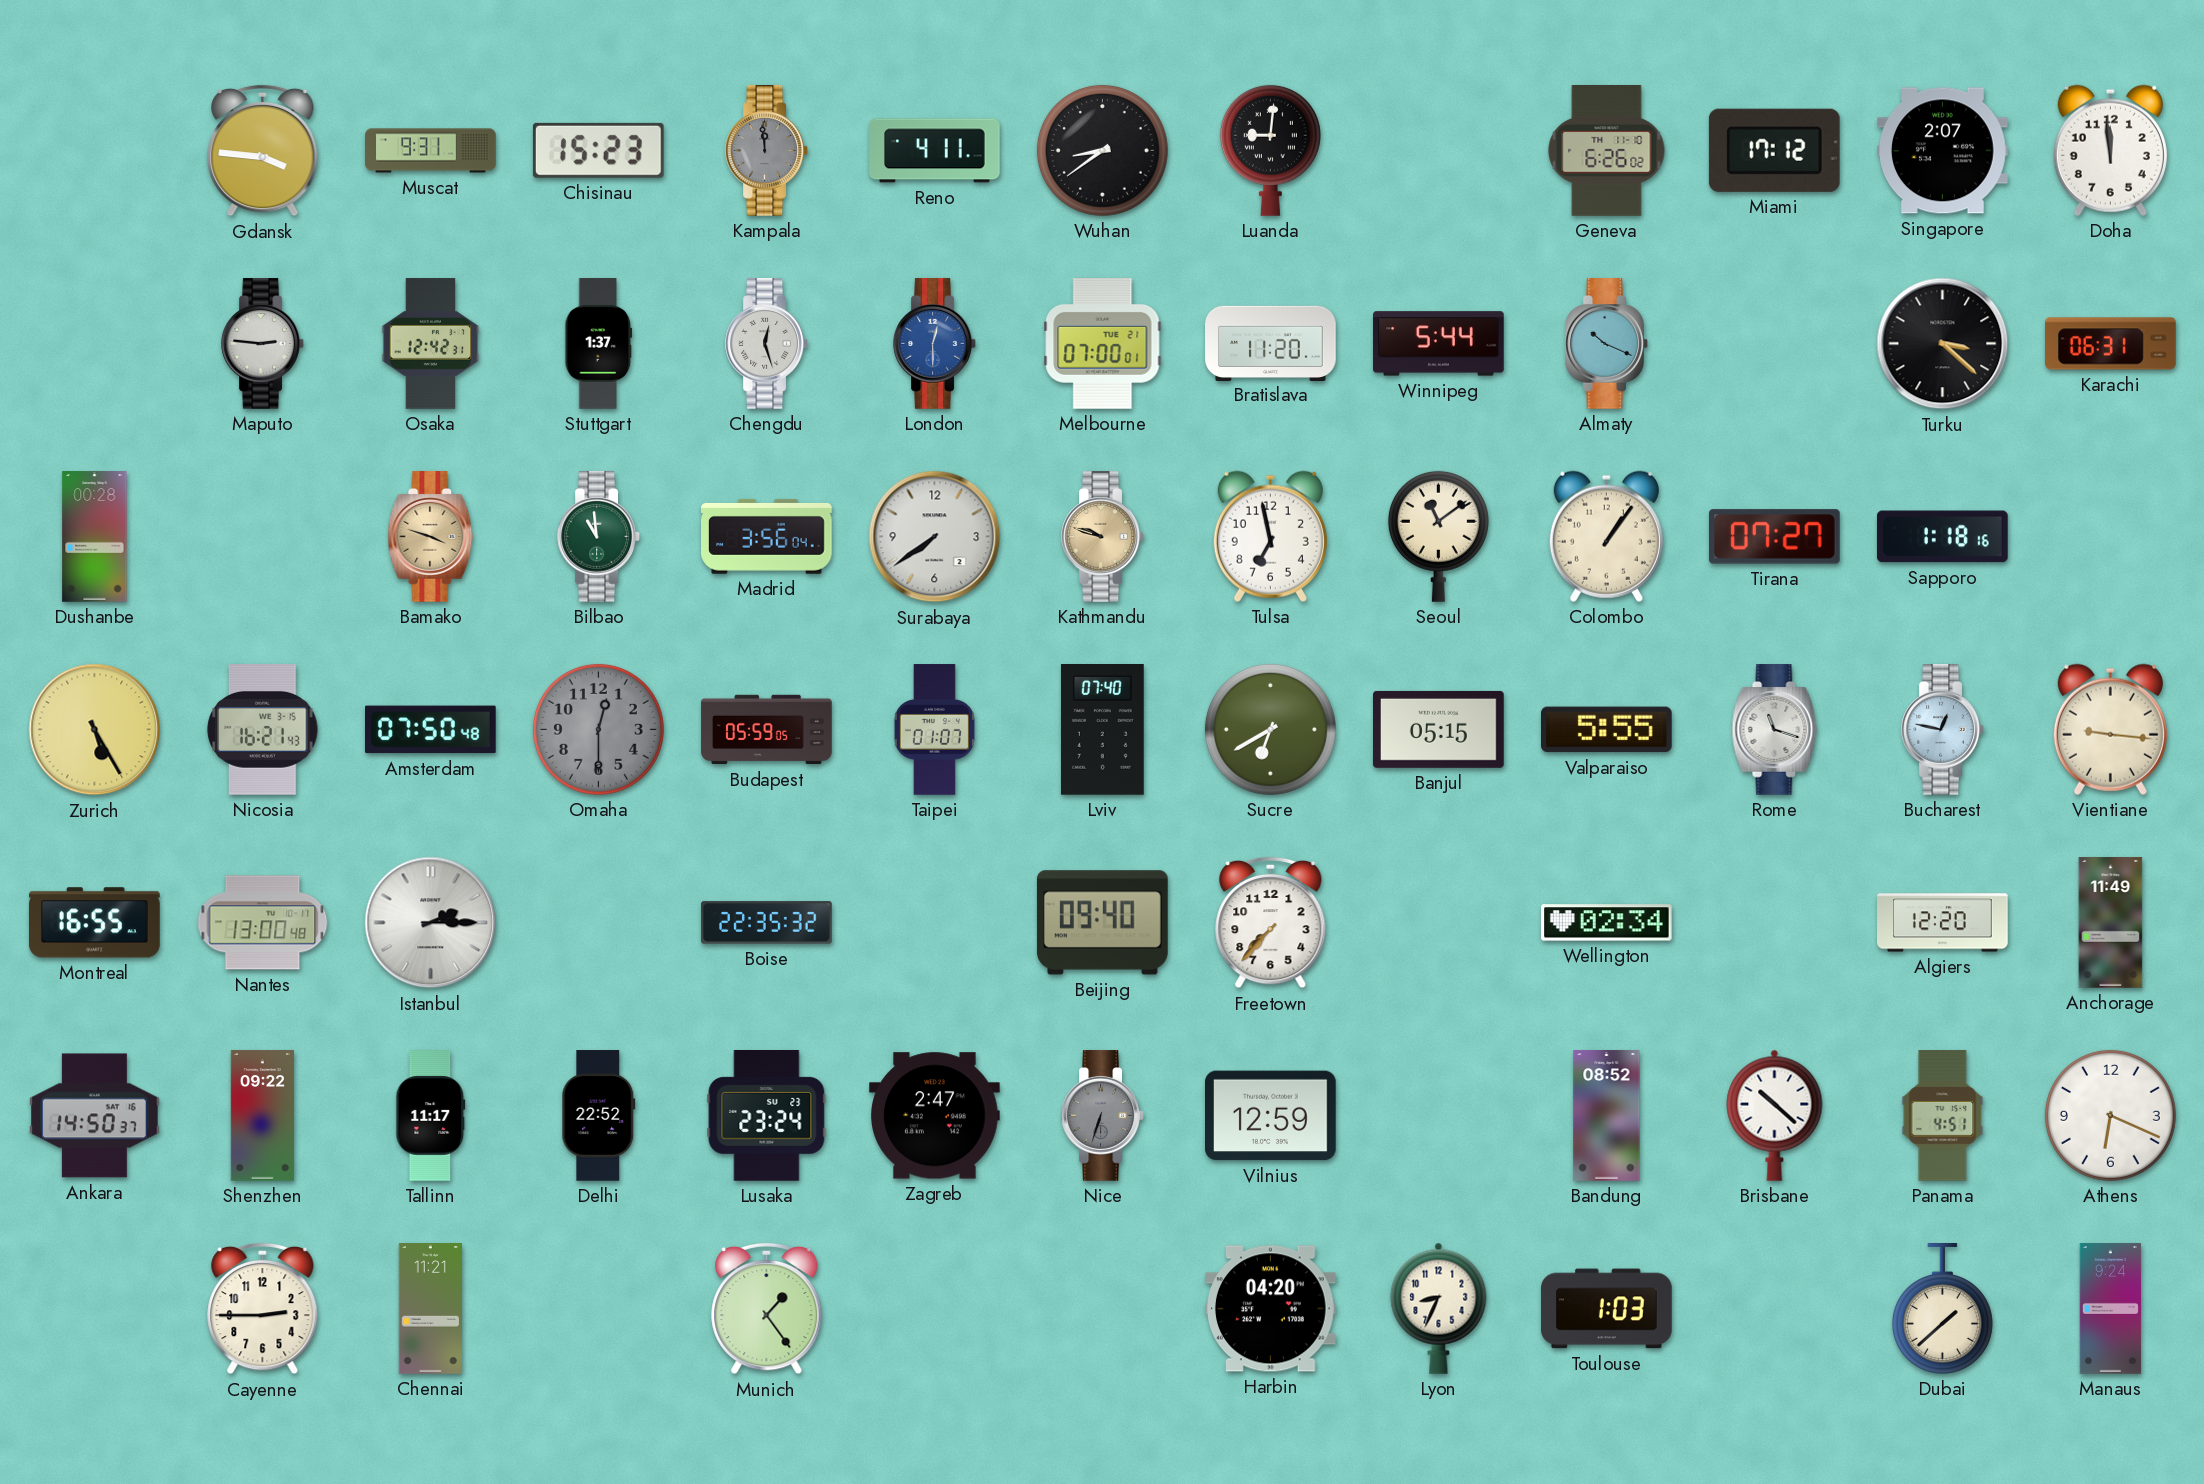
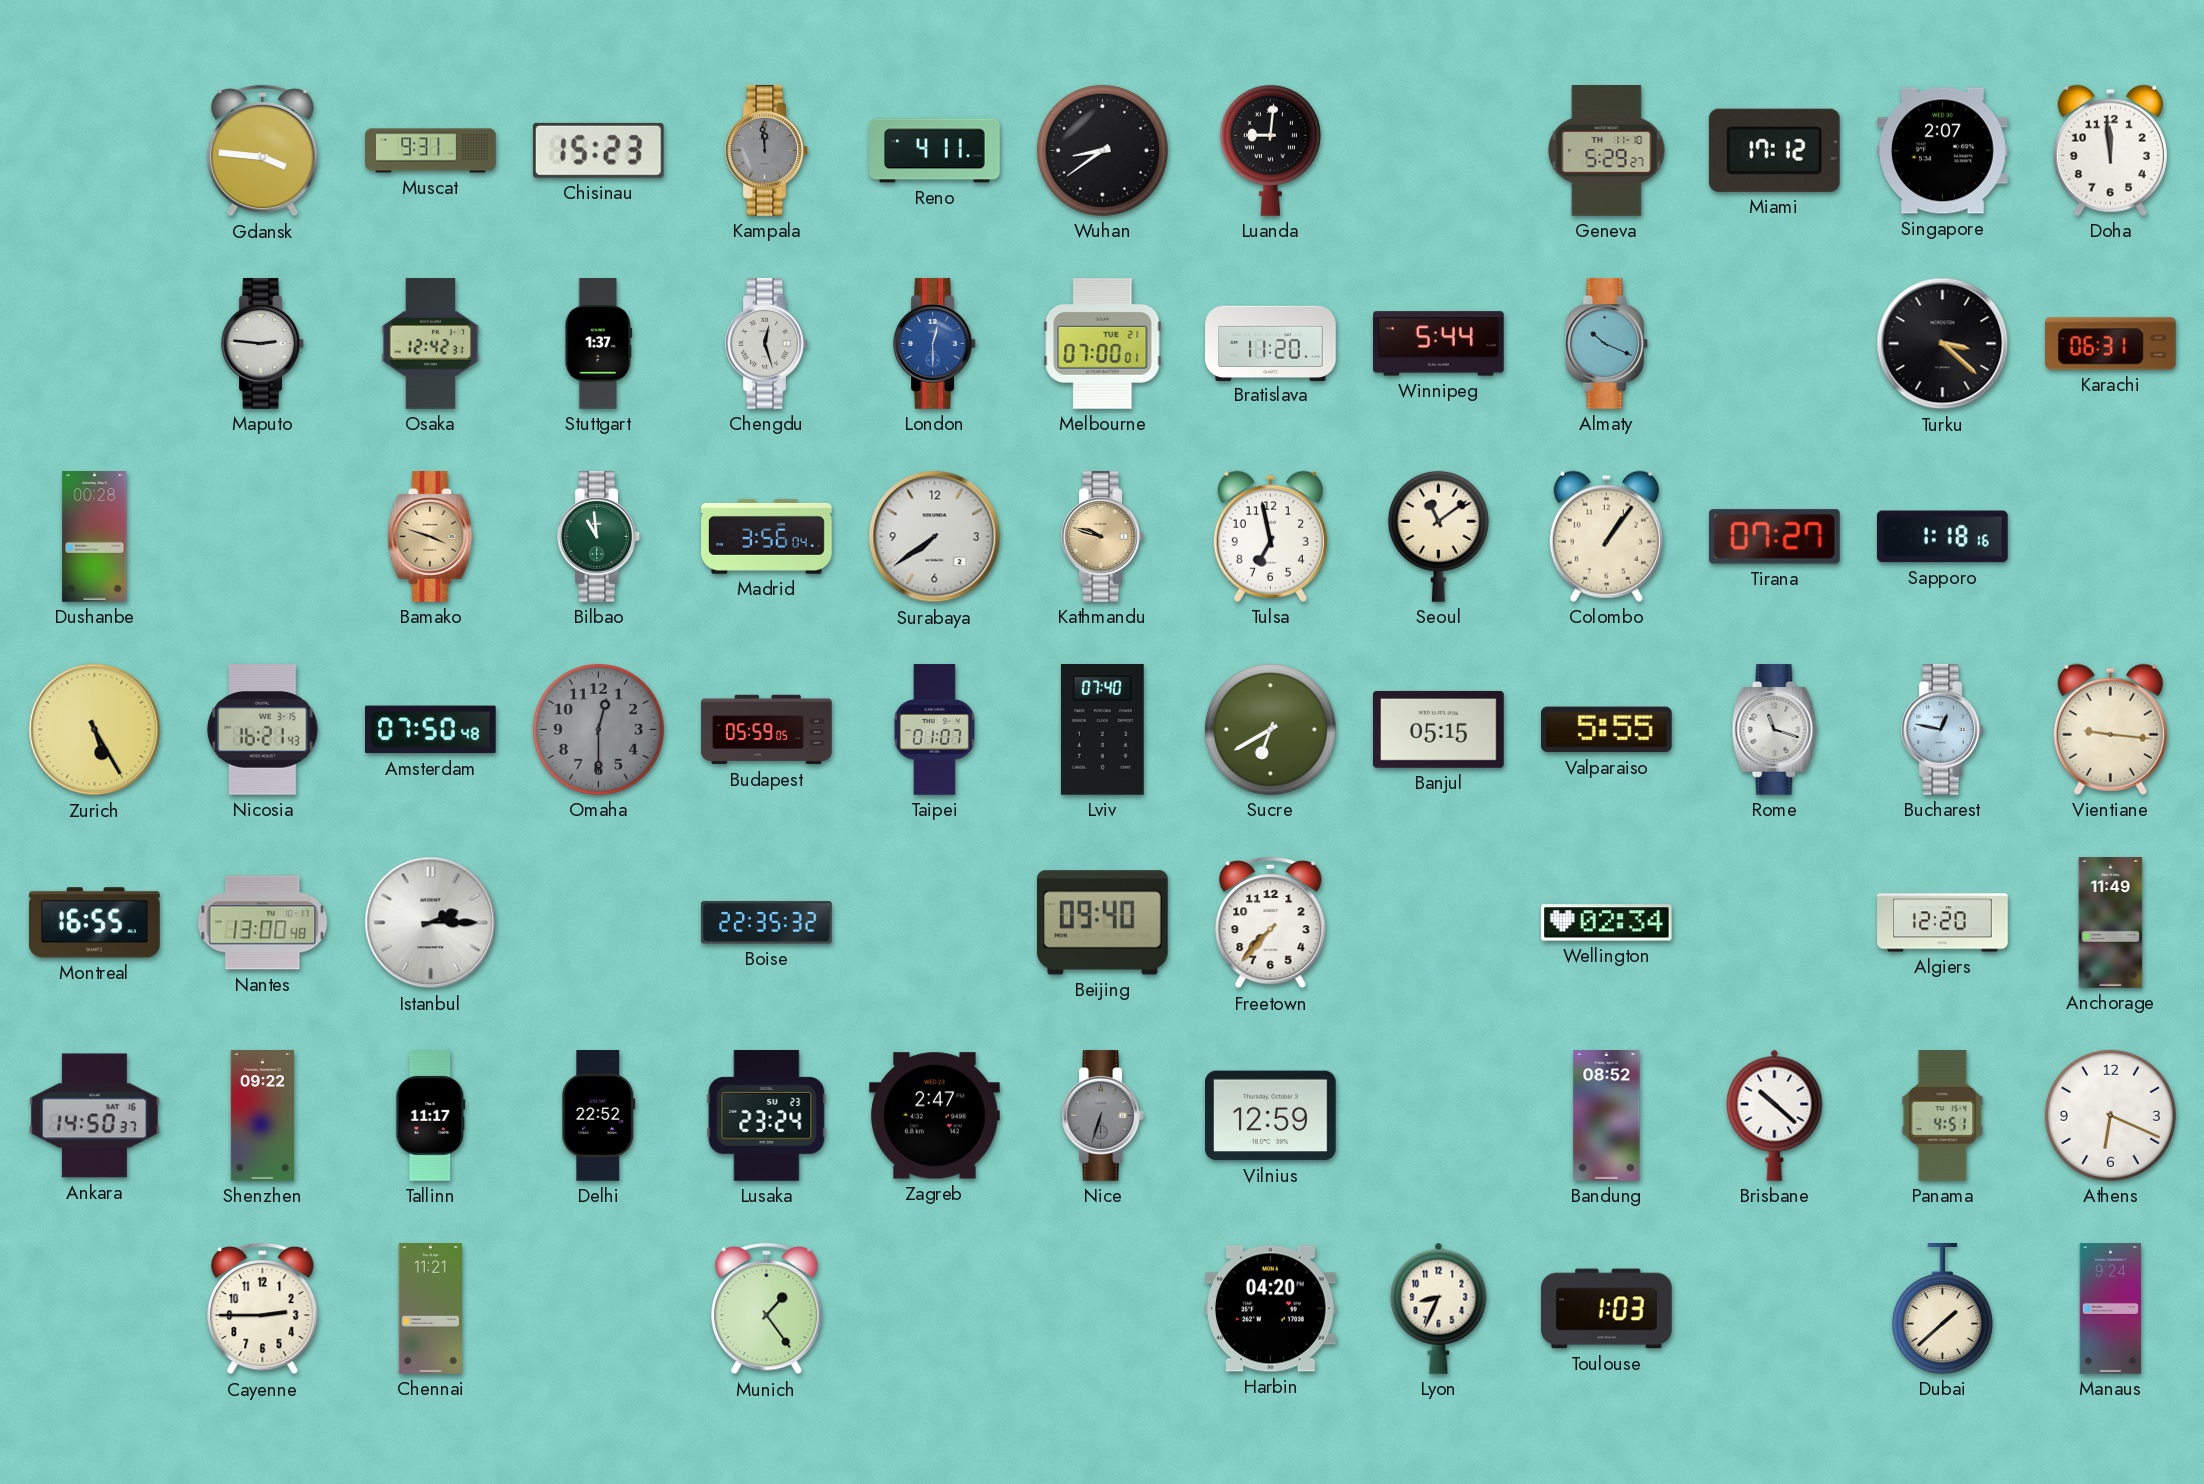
Geneva: 6:26 -> 5:29 (1607, 151)
